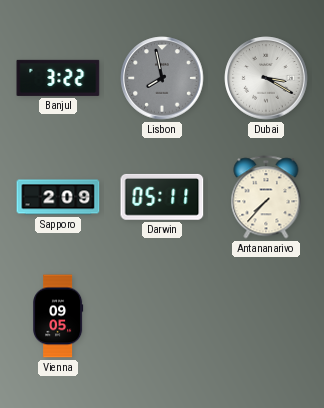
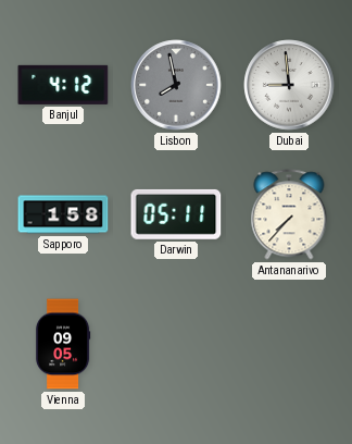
Banjul: 3:22 -> 4:12 (63, 85)
Dubai: 3:20 -> 8:59 (289, 85)
Sapporo: 2:09 -> 1:58 (63, 214)
